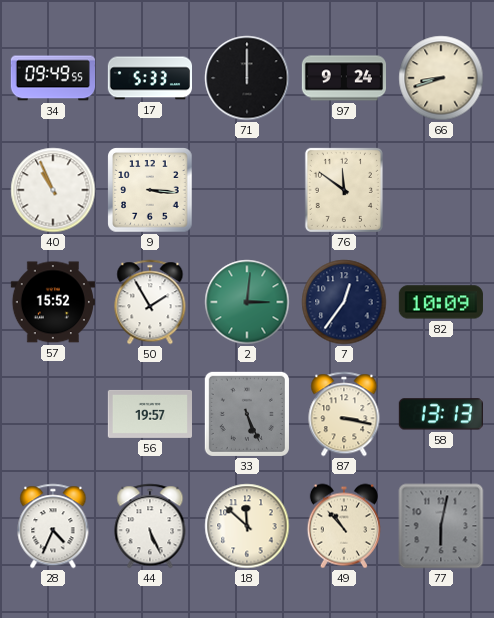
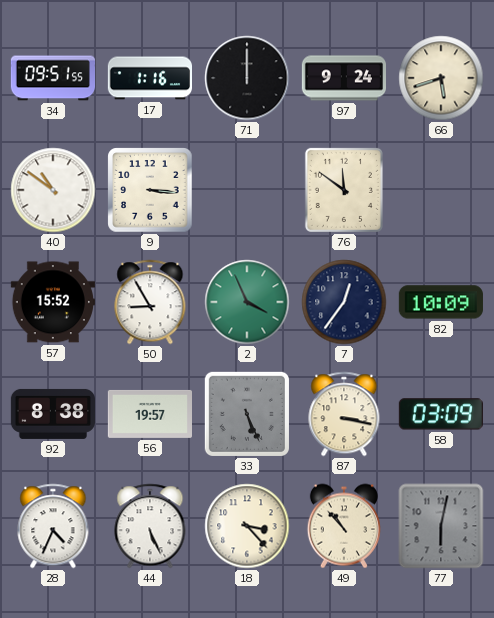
34: 09:49 -> 09:51 (52, 78)
17: 5:33 -> 1:16 (149, 78)
66: 8:42 -> 5:42 (441, 78)
40: 10:56 -> 10:51 (53, 190)
50: 1:55 -> 8:55 (150, 302)
2: 3:01 -> 3:56 (247, 302)
92: none -> 8:38 (52, 414)
58: 13:13 -> 03:09 (441, 414)
18: 11:52 -> 3:23 (247, 526)
